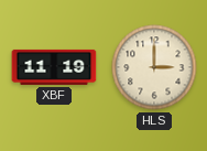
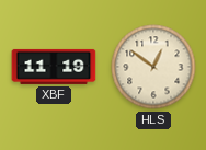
HLS: 3:00 -> 12:51 (153, 67)
